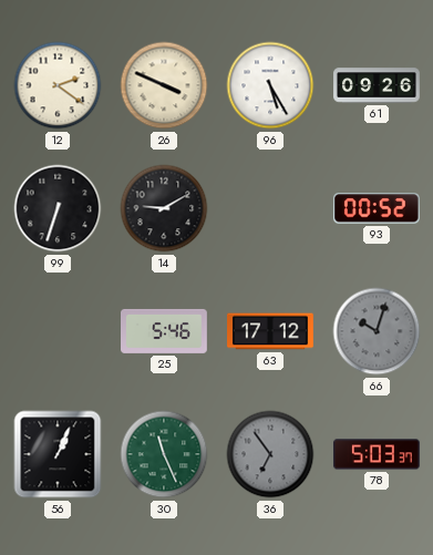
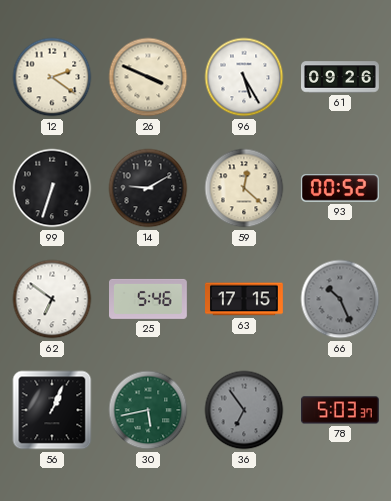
59: none -> 12:22 (244, 188)
62: none -> 6:51 (52, 299)
63: 17:12 -> 17:15 (245, 299)
66: 10:03 -> 10:26 (340, 299)
30: 11:26 -> 5:43 (148, 410)
